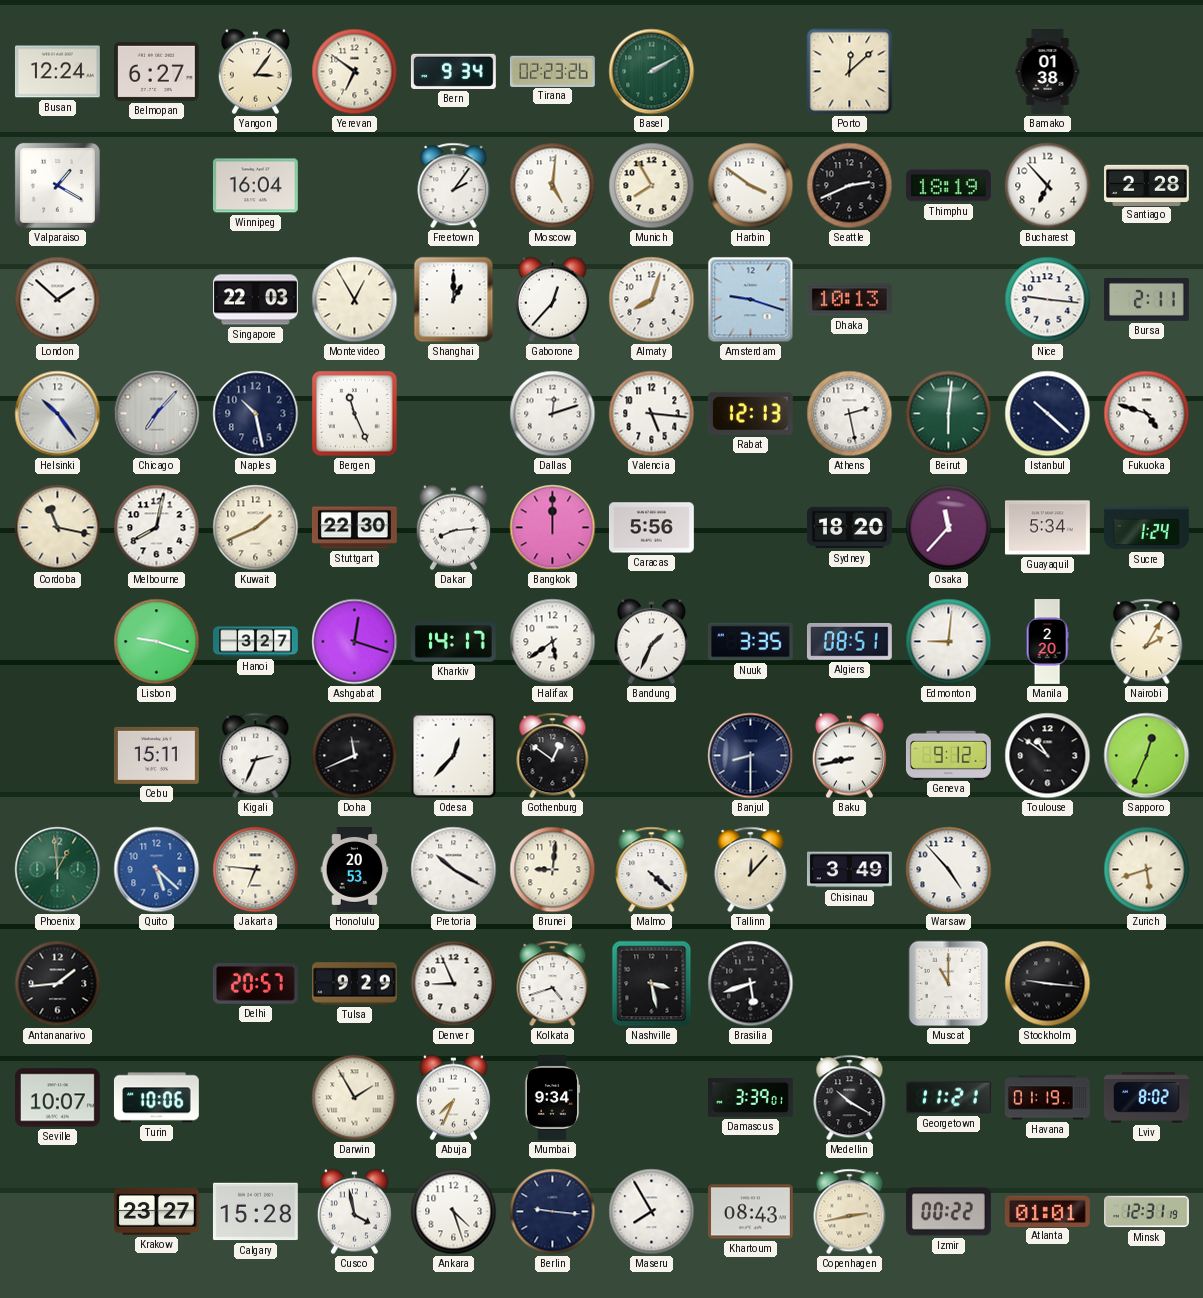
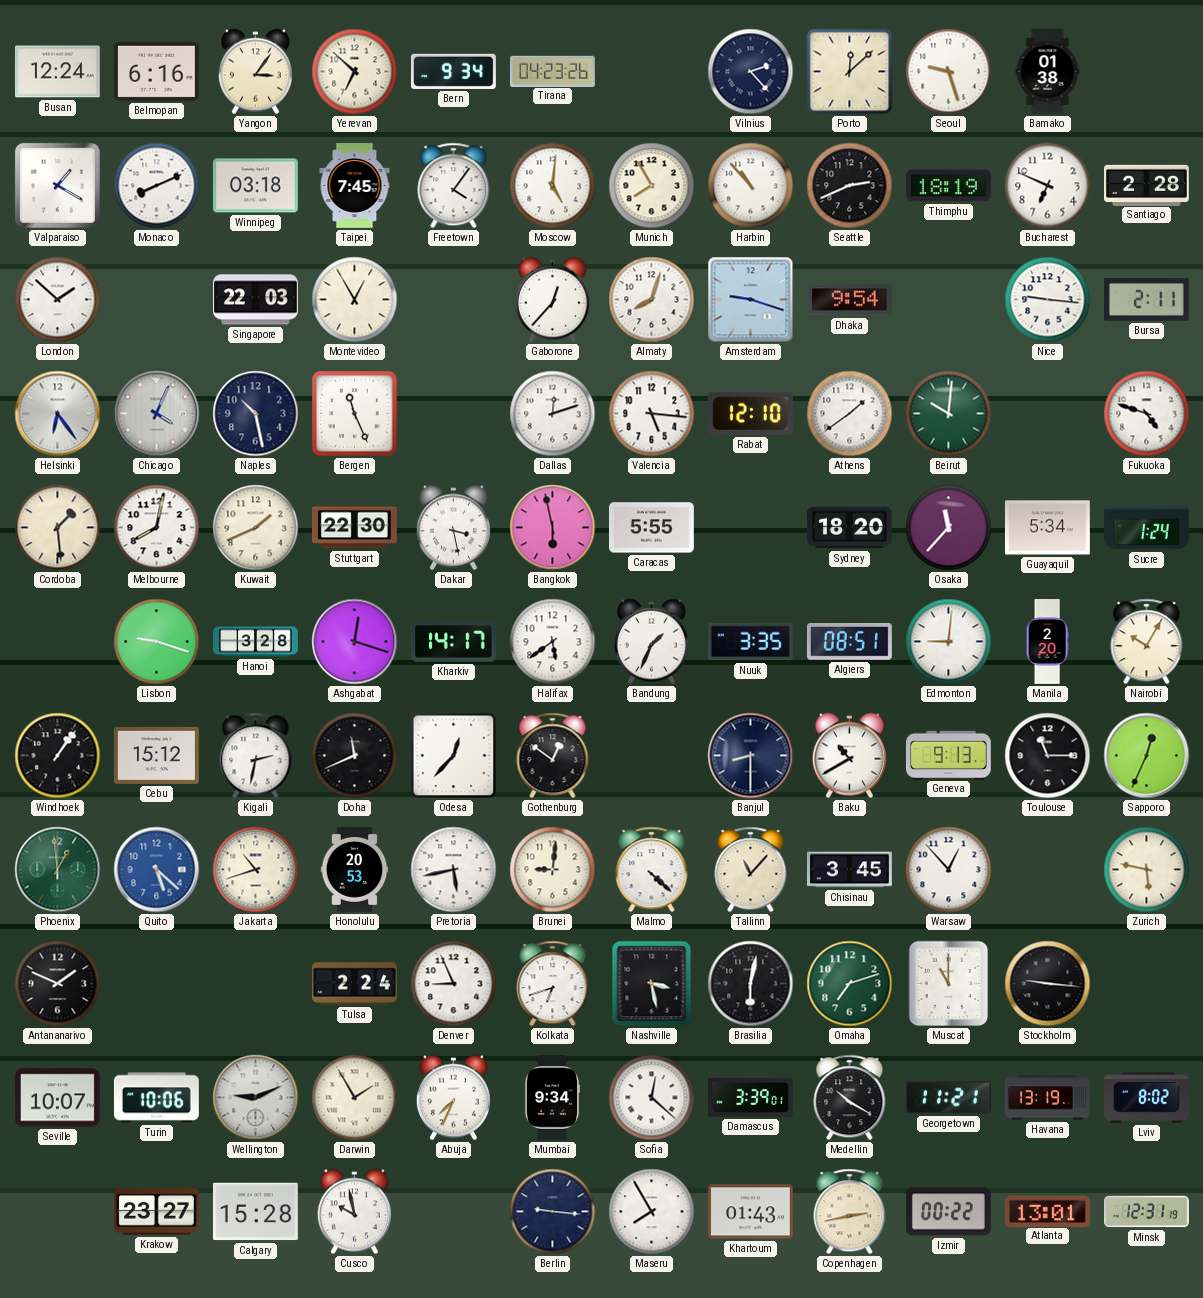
Belmopan: 6:27 -> 6:16 (156, 71)
Yerevan: 6:51 -> 6:52 (355, 72)
Tirana: 02:23 -> 04:23 (552, 71)
Basel: 2:10 -> none (652, 72)
Vilnius: none -> 2:23 (751, 72)
Seoul: none -> 9:27 (949, 72)
Monaco: none -> 8:11 (157, 186)
Winnipeg: 16:04 -> 03:18 (255, 186)
Taipei: none -> 7:45 (355, 186)
Freetown: 2:06 -> 4:06 (454, 186)
Harbin: 3:51 -> 10:53 (751, 186)
Bucharest: 6:53 -> 6:49 (1048, 186)
Shanghai: 1:00 -> none (454, 300)
Dhaka: 10:13 -> 9:54 (849, 300)
Helsinki: 10:24 -> 6:24 (58, 414)
Chicago: 7:07 -> 4:04 (157, 414)
Rabat: 12:13 -> 12:10 (750, 413)
Athens: 2:28 -> 1:39 (850, 414)
Beirut: 6:01 -> 10:01 (949, 414)
Istanbul: 10:22 -> none (1048, 414)
Cordoba: 11:17 -> 1:29 (58, 528)
Dakar: 8:14 -> 3:28 (453, 528)
Bangkok: 12:00 -> 5:58 (553, 528)
Caracas: 5:56 -> 5:55 (651, 528)
Hanoi: 3:27 -> 3:28 (256, 642)
Nairobi: 2:05 -> 10:05 (1147, 642)
Windhoek: none -> 1:06 (58, 756)
Cebu: 15:11 -> 15:12 (156, 755)
Kigali: 2:34 -> 2:32 (256, 756)
Baku: 8:43 -> 10:40 (849, 756)
Geneva: 9:12 -> 9:13 (948, 755)
Toulouse: 10:51 -> 11:15 (1048, 756)
Jakarta: 6:46 -> 10:42 (256, 870)
Pretoria: 10:20 -> 5:43 (454, 870)
Tallinn: 12:07 -> 11:07 (751, 870)
Chisinau: 3:49 -> 3:45 (850, 870)
Warsaw: 4:53 -> 12:53 (949, 870)
Zurich: 5:42 -> 5:47 (1147, 870)
Antananarivo: 1:44 -> 1:49 (58, 984)
Delhi: 20:57 -> none (255, 984)
Tulsa: 9:29 -> 2:24 (355, 984)
Kolkata: 4:42 -> 6:42 (553, 984)
Brasilia: 5:42 -> 6:02 (751, 984)
Omaha: none -> 7:12 (850, 984)
Wellington: none -> 9:11 (256, 1098)
Sofia: none -> 12:22 (652, 1098)
Havana: 01:19 -> 13:19 (1048, 1098)
Cusco: 3:58 -> 9:58 (354, 1212)
Ankara: 4:27 -> none (454, 1212)
Khartoum: 08:43 -> 01:43 (750, 1212)
Atlanta: 01:01 -> 13:01 (1048, 1211)
